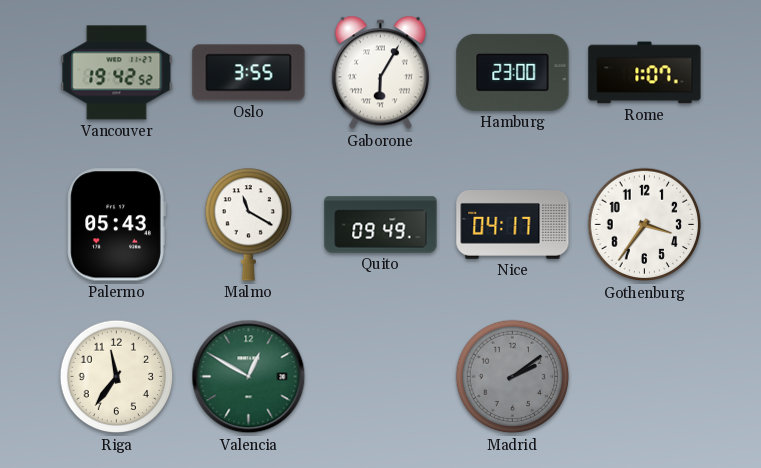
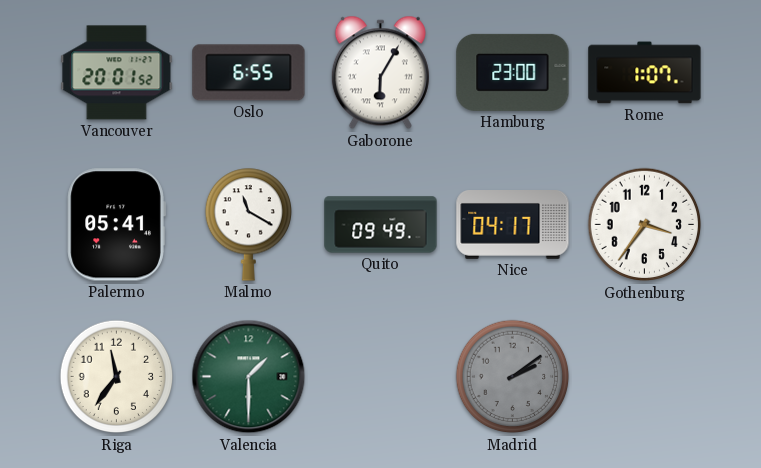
Vancouver: 19:42 -> 20:01 (117, 73)
Oslo: 3:55 -> 6:55 (249, 73)
Palermo: 05:43 -> 05:41 (116, 225)
Valencia: 12:50 -> 1:30 (249, 377)
